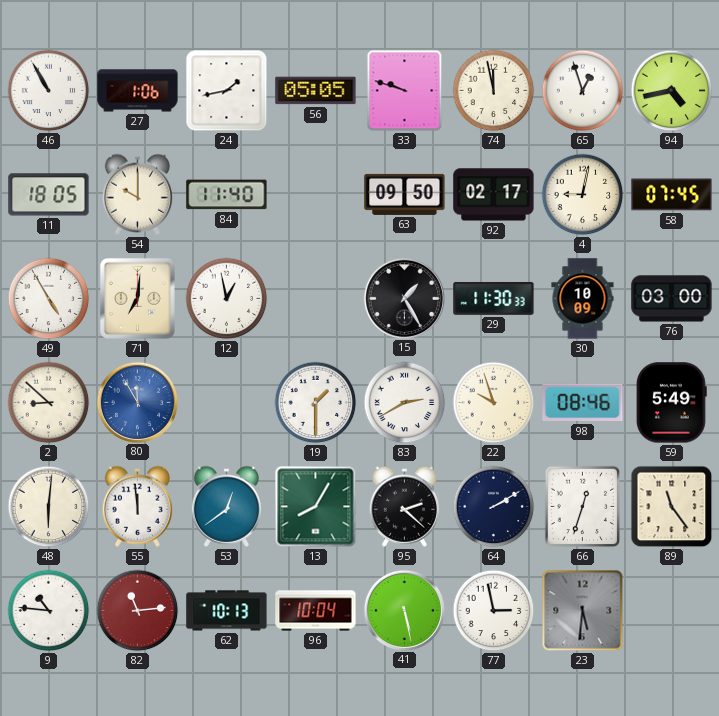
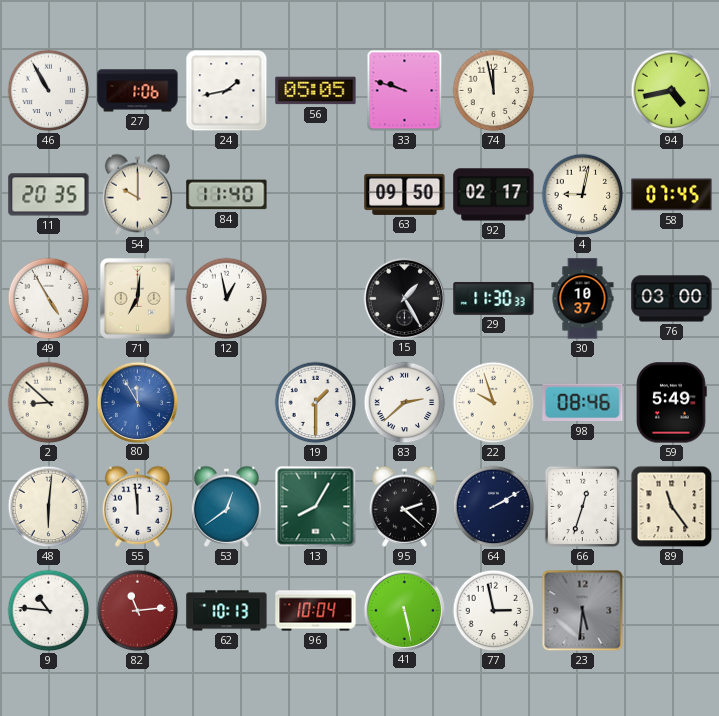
65: 12:57 -> none (583, 91)
11: 18:05 -> 20:35 (49, 195)
30: 10:09 -> 10:37 (583, 299)
83: 2:40 -> 2:38 (405, 403)
